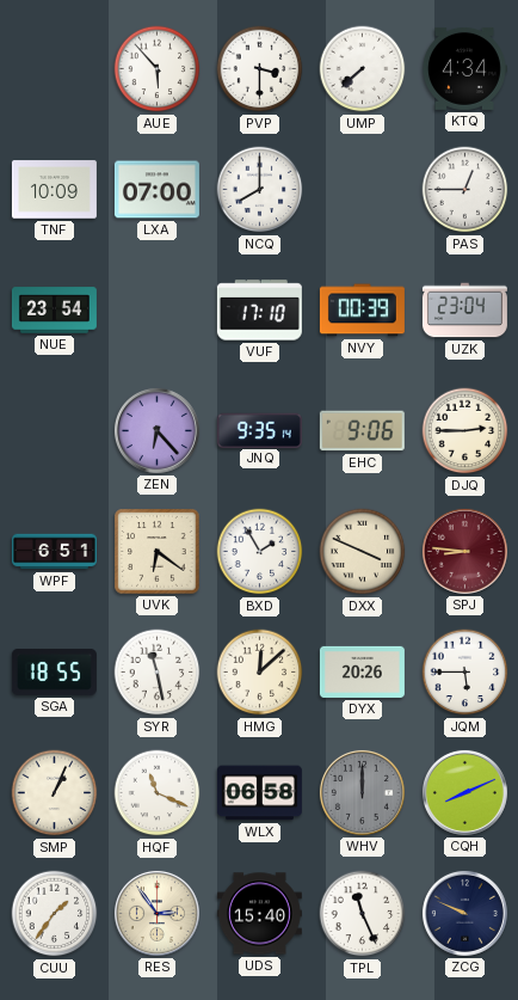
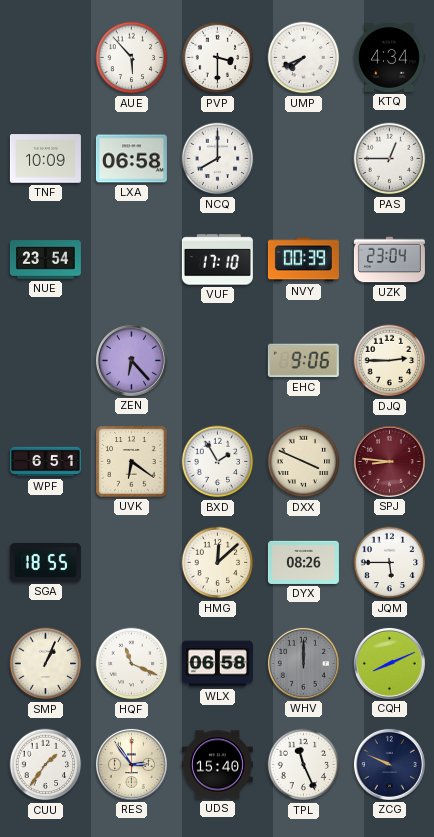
UMP: 7:38 -> 7:41 (304, 58)
LXA: 07:00 -> 06:58 (131, 159)
JNQ: 9:35 -> none (259, 430)
SYR: 11:28 -> none (158, 673)
DYX: 20:26 -> 08:26 (303, 562)
